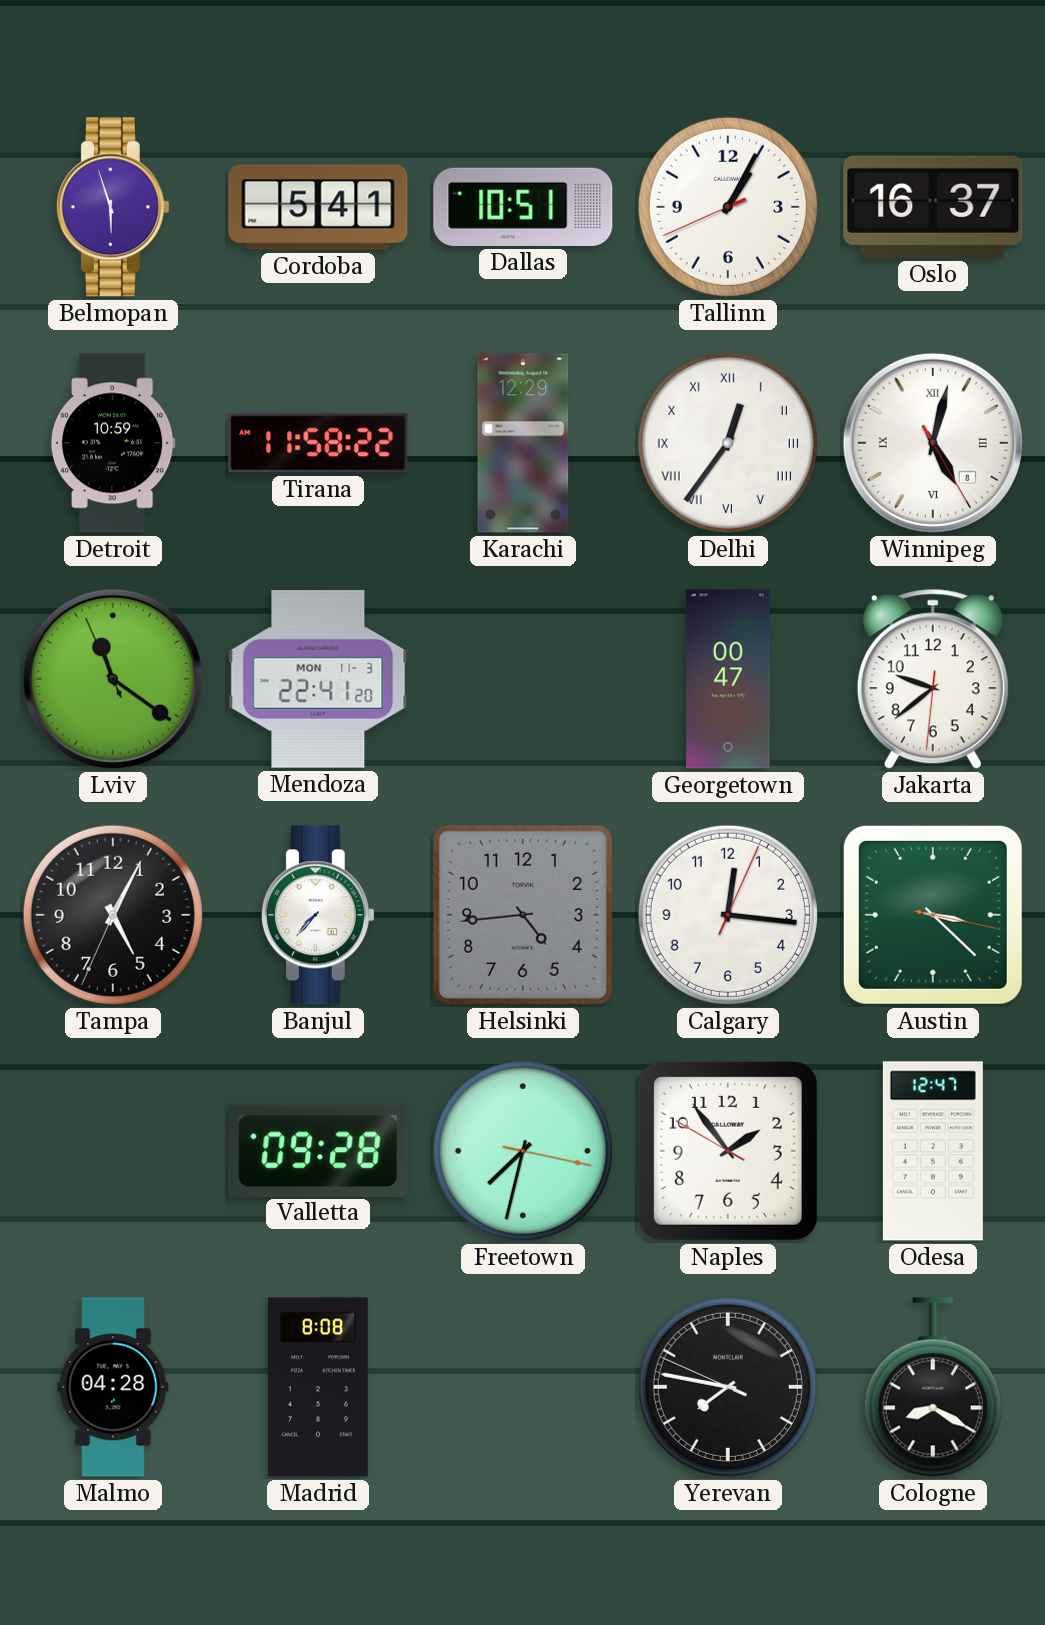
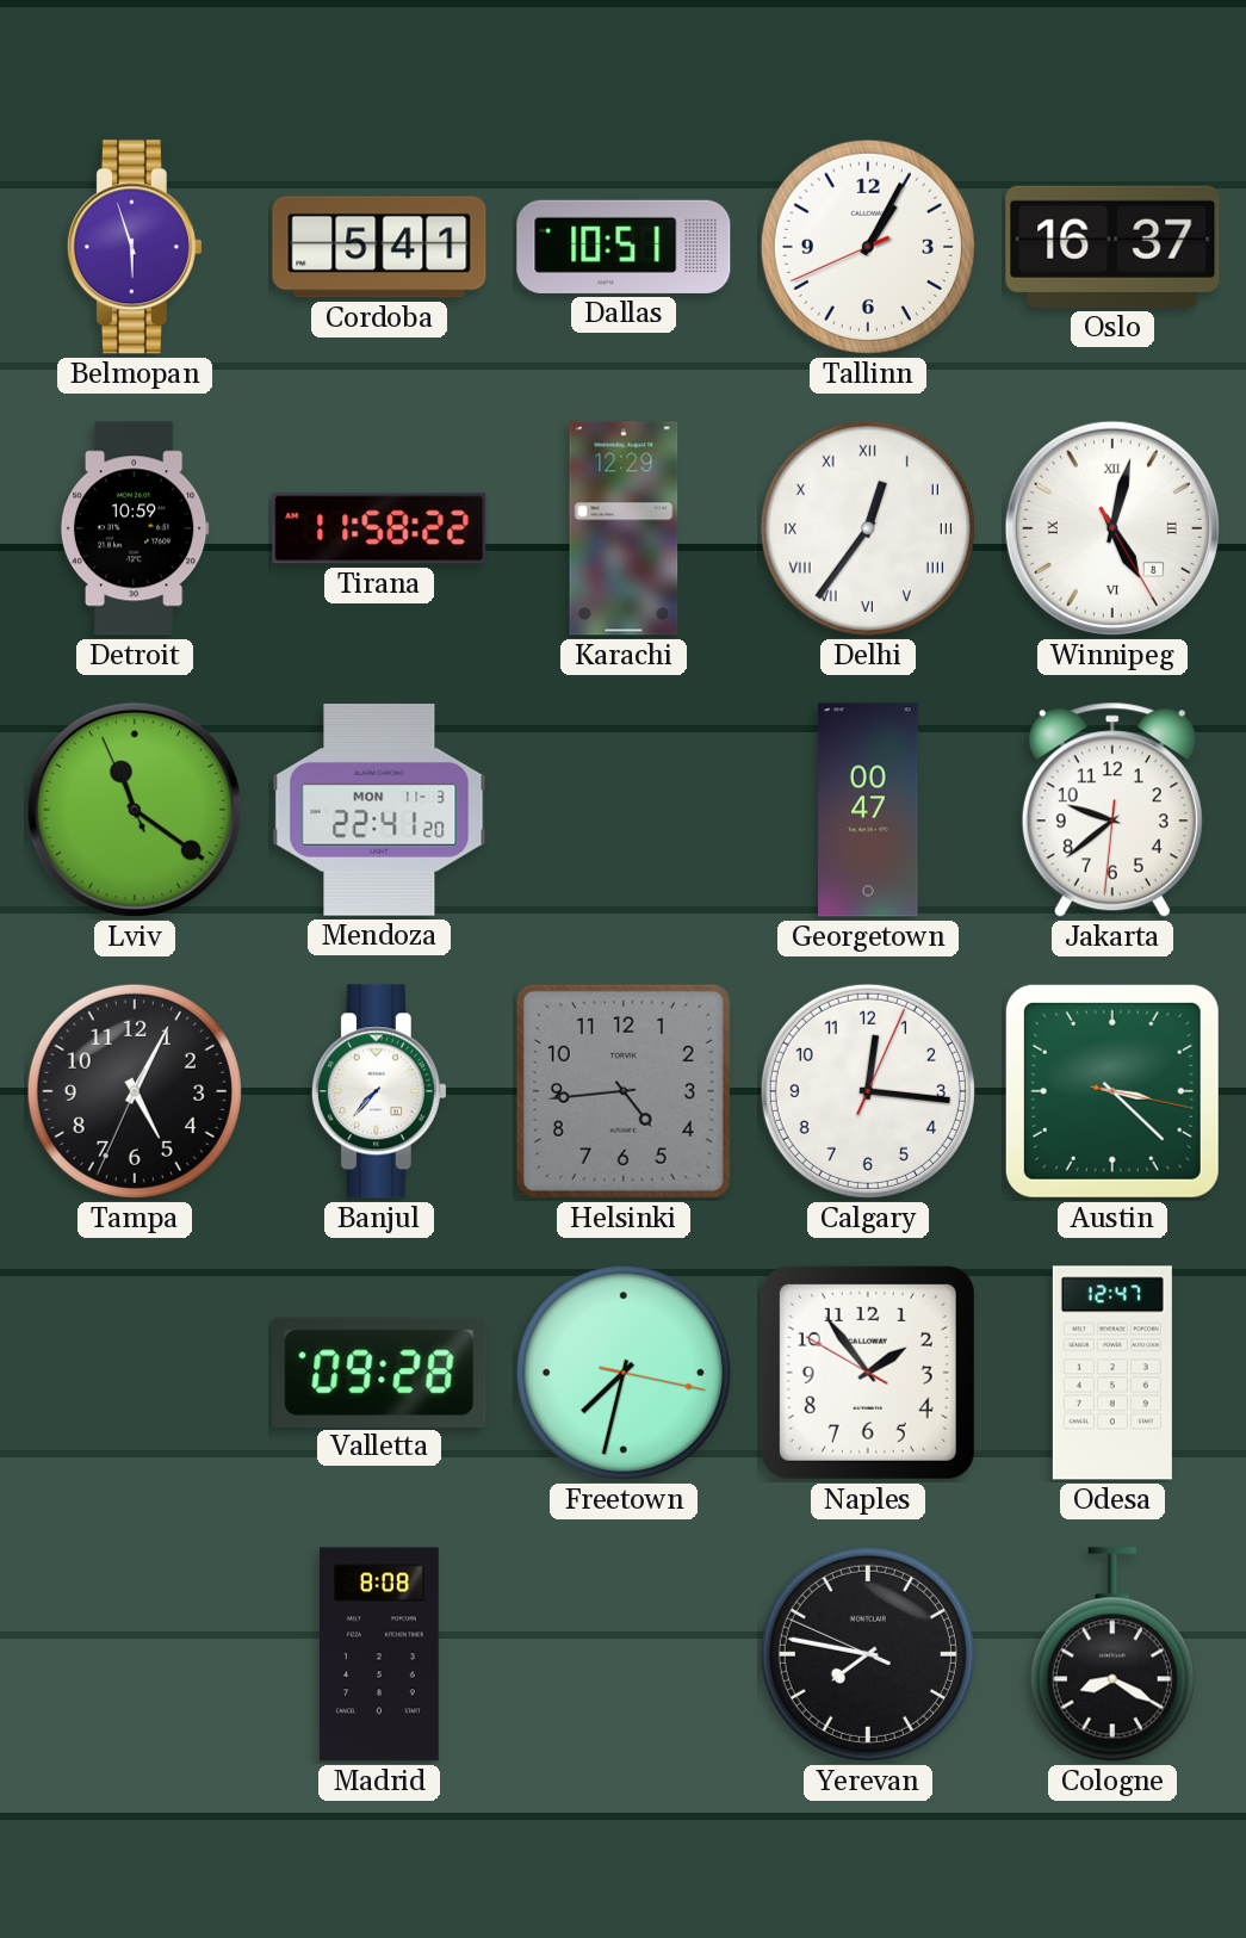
Malmo: 04:28 -> none (113, 1387)
